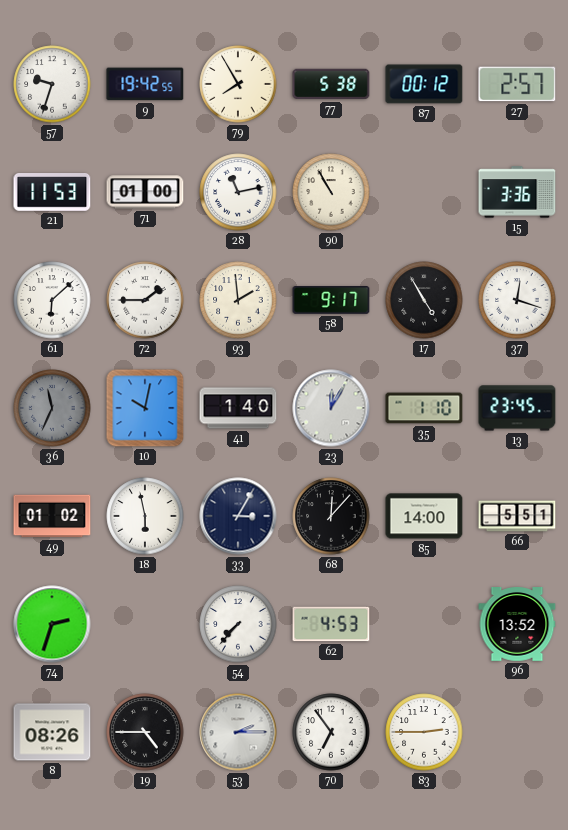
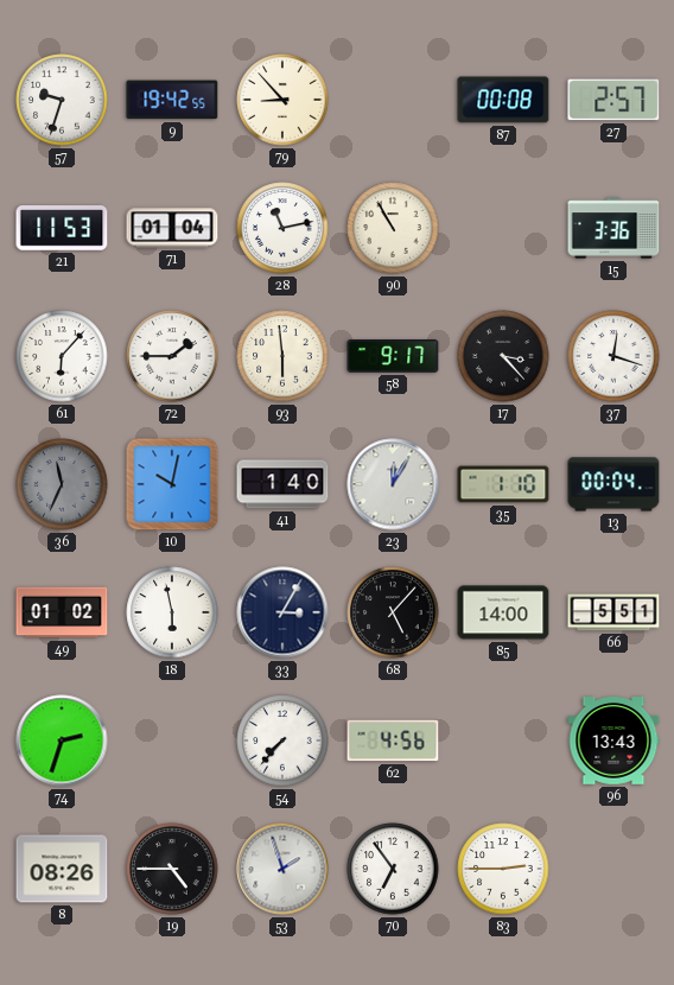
79: 7:55 -> 8:53 (282, 100)
77: 5:38 -> none (331, 84)
87: 00:12 -> 00:08 (503, 100)
71: 01:00 -> 01:04 (172, 228)
61: 6:08 -> 6:07 (62, 356)
93: 1:59 -> 5:59 (282, 356)
17: 4:55 -> 3:23 (503, 356)
13: 23:45 -> 00:04 (613, 484)
68: 12:07 -> 5:07 (393, 612)
62: 4:53 -> 4:56 (393, 741)
96: 13:52 -> 13:43 (613, 742)
53: 2:15 -> 1:57 (282, 869)
